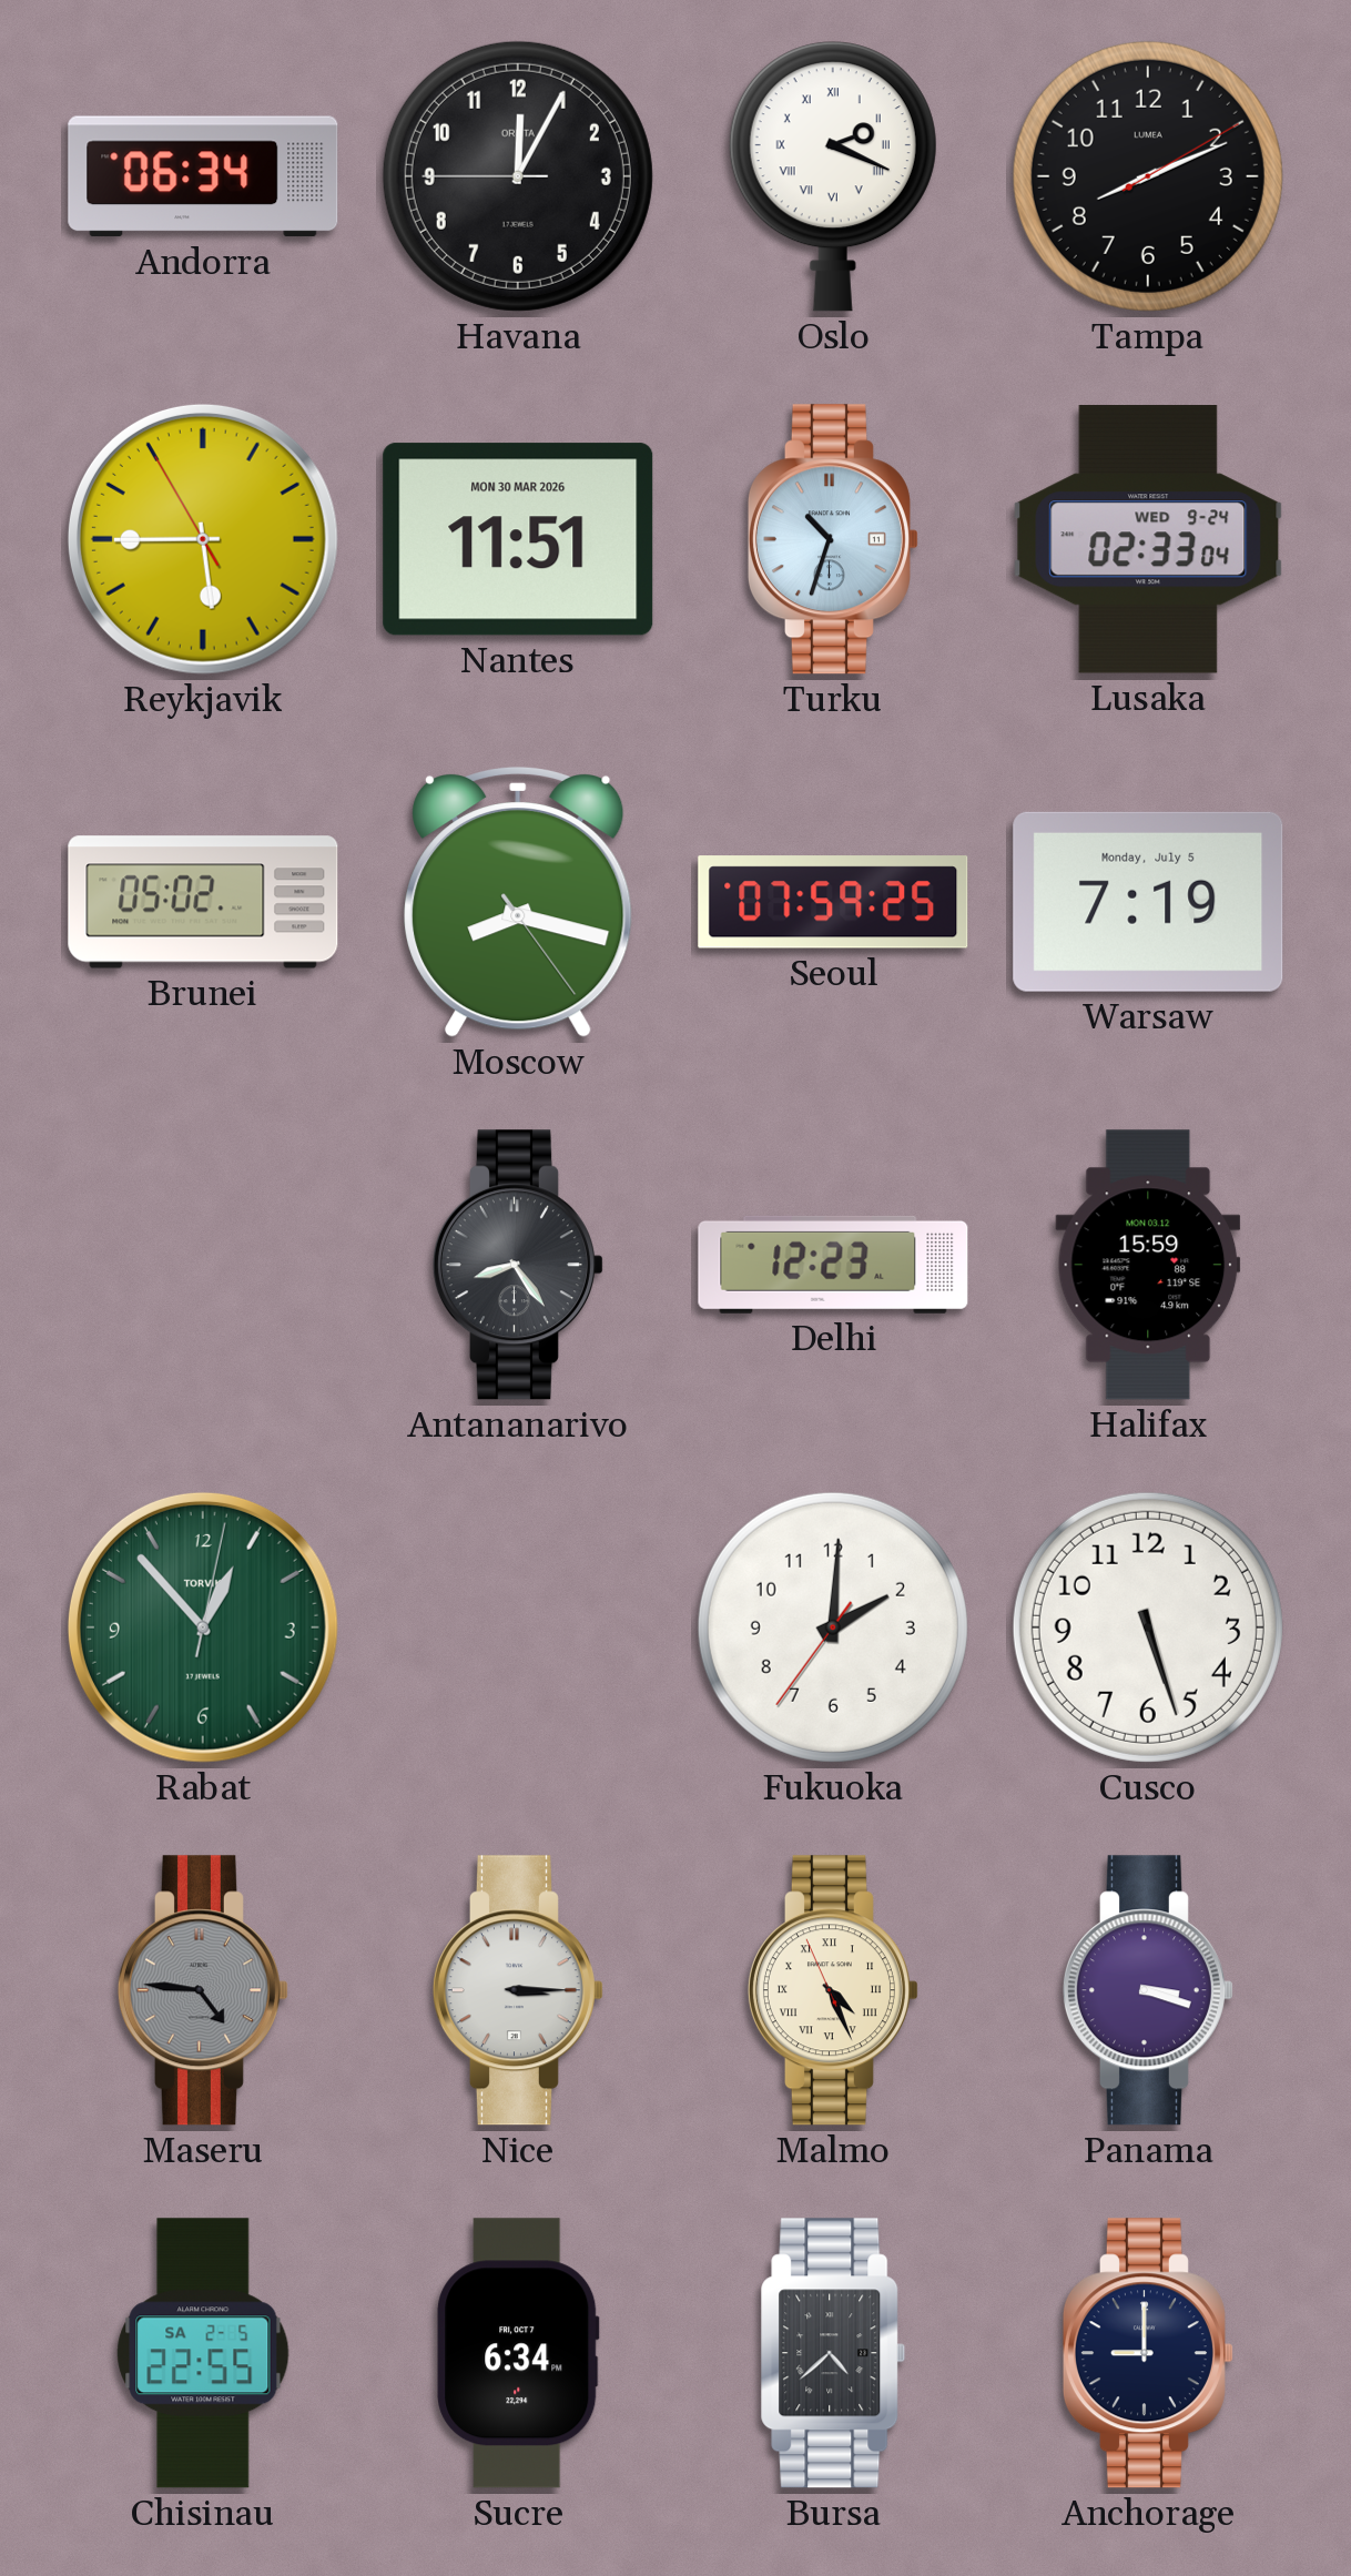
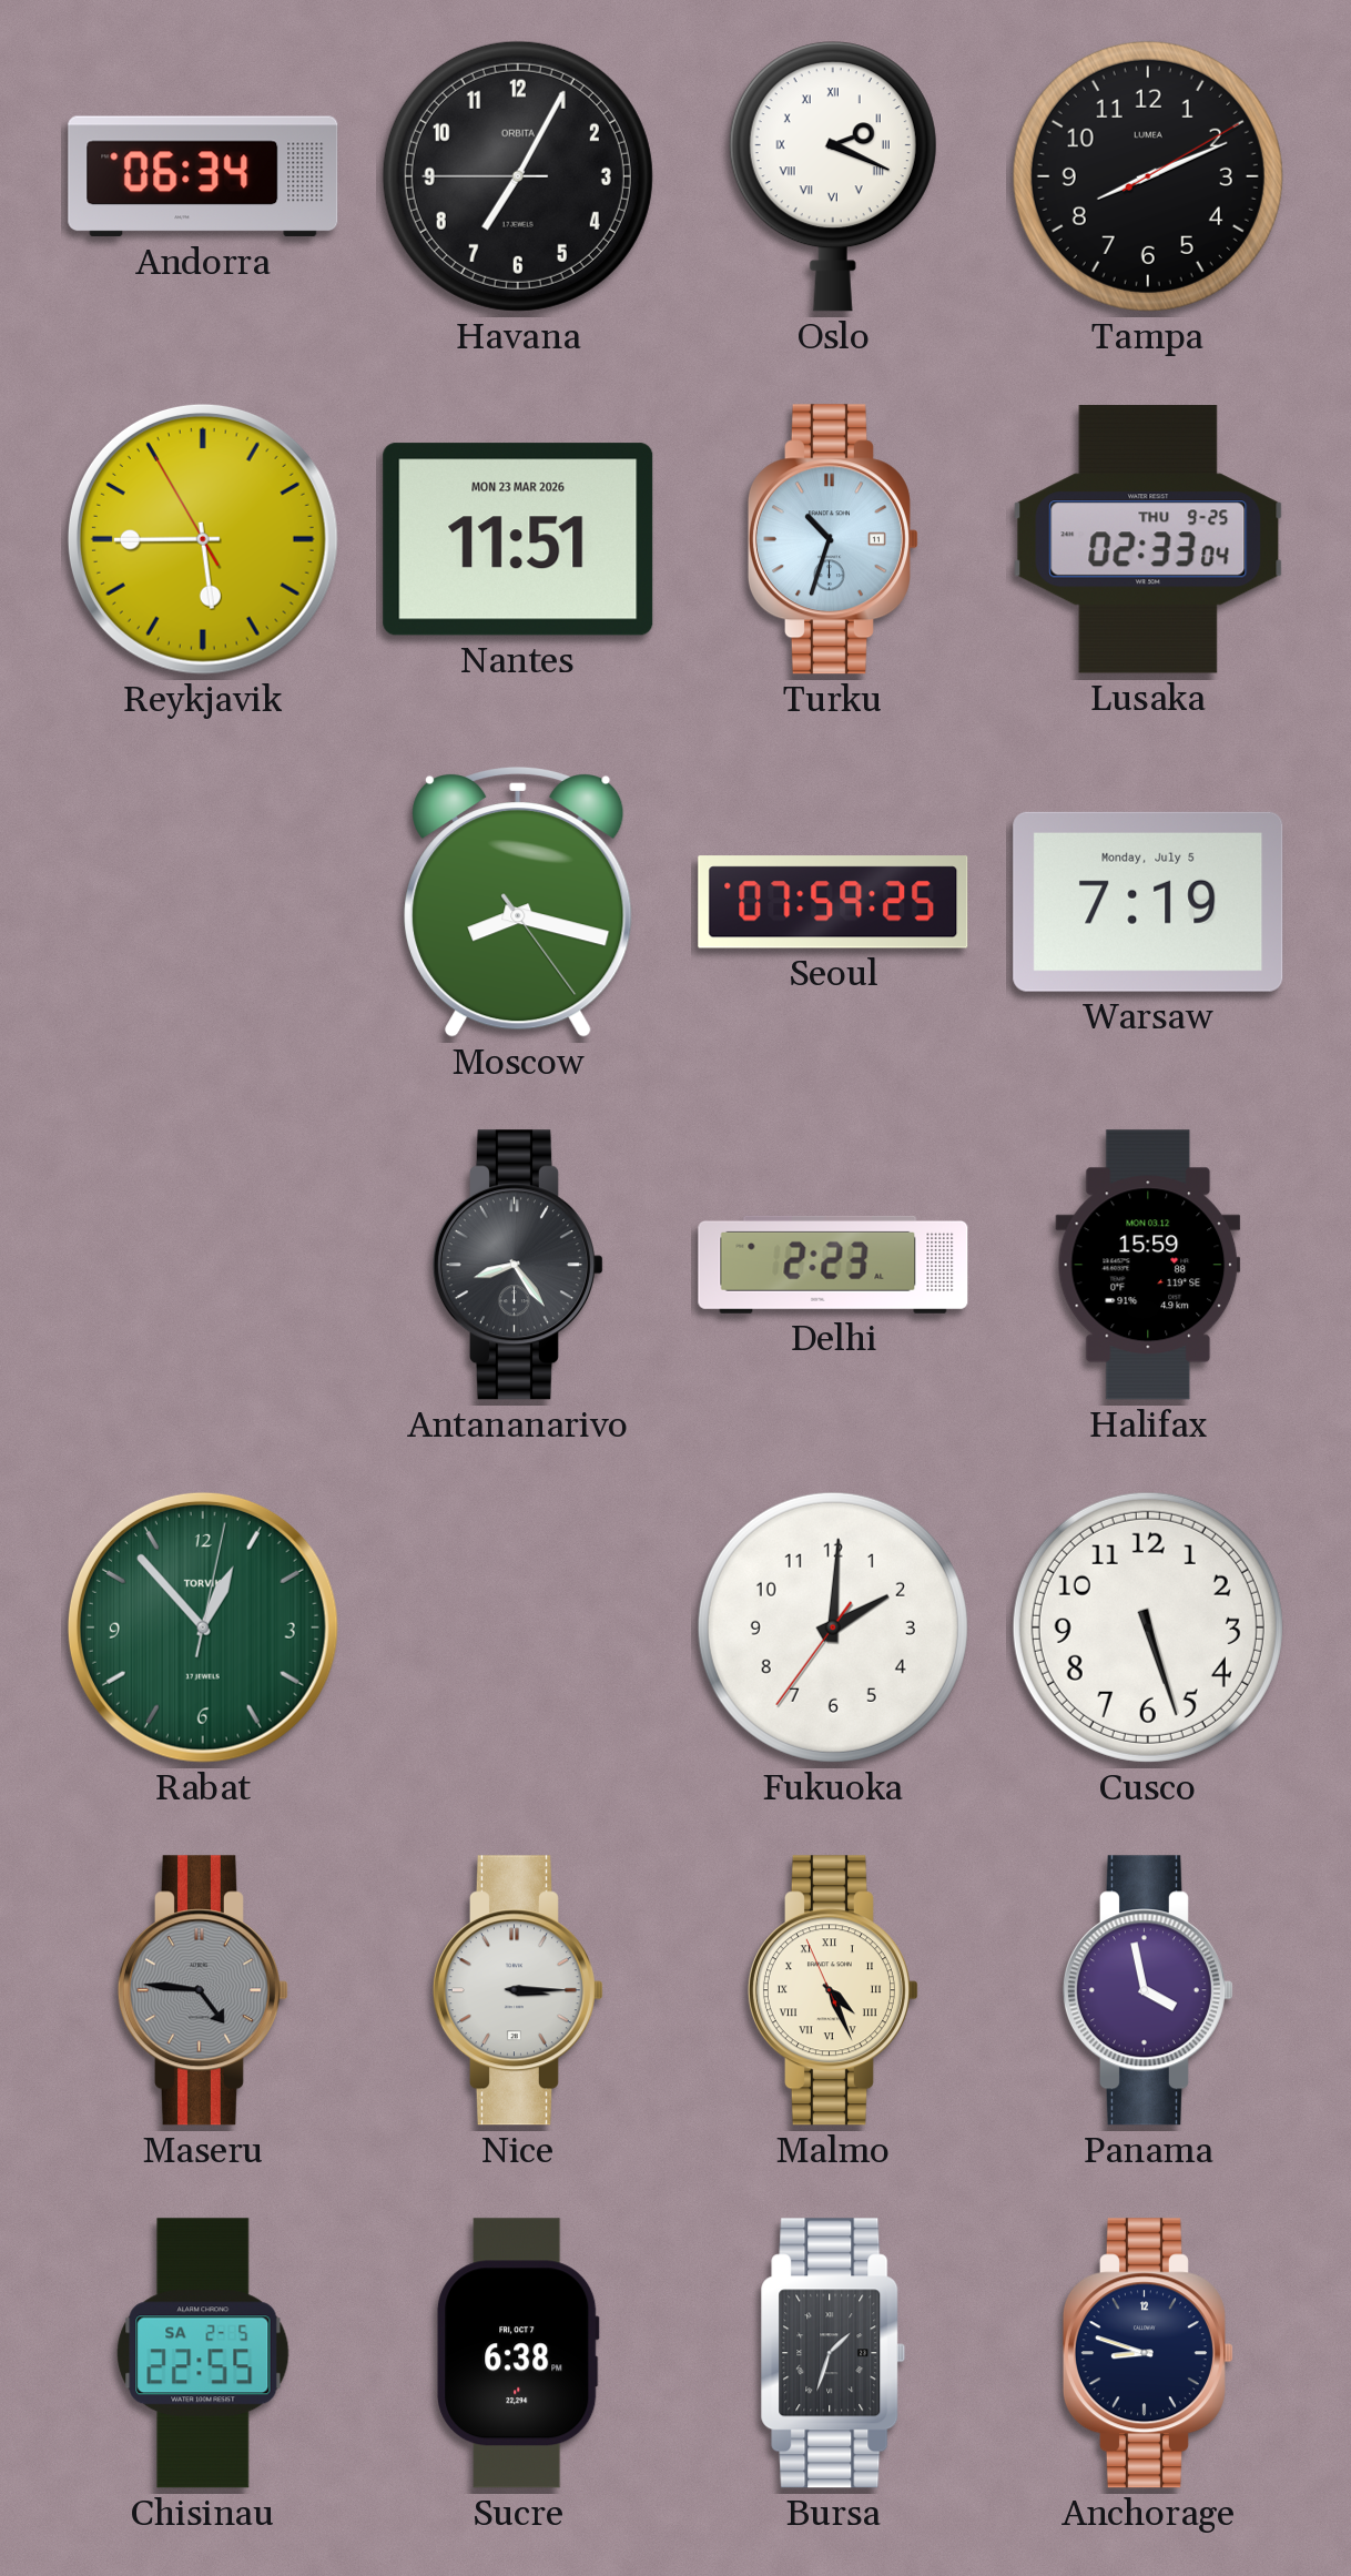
Havana: 12:04 -> 7:04 (518, 176)
Nantes date: MON 30 MAR 2026 -> MON 23 MAR 2026 (518, 539)
Lusaka date: WED 9-24 -> THU 9-25 (1148, 539)
Brunei: 05:02 -> none (203, 902)
Delhi: 12:23 -> 2:23 (833, 1265)
Panama: 3:18 -> 3:58 (1148, 1990)
Sucre: 6:34 -> 6:38 (518, 2353)
Bursa: 4:38 -> 1:33 (833, 2353)
Anchorage: 9:00 -> 8:48 (1148, 2353)
